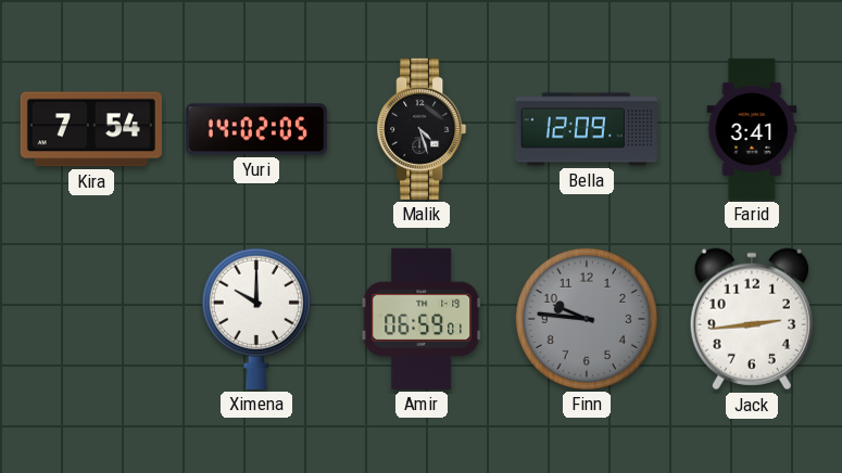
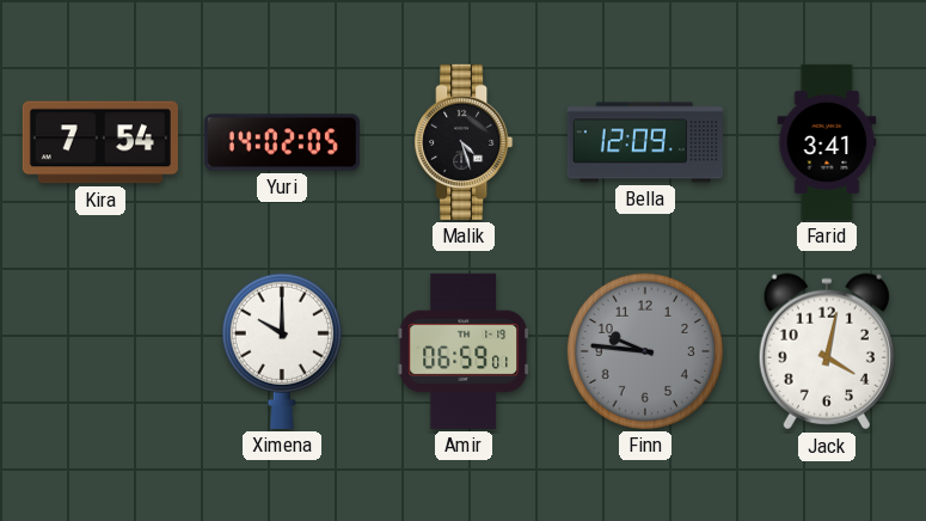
Jack: 2:44 -> 4:02 (827, 351)
